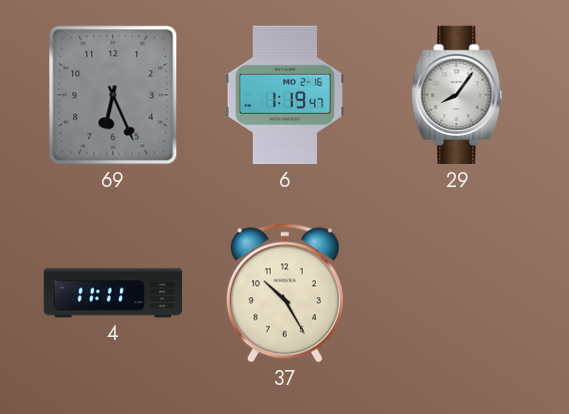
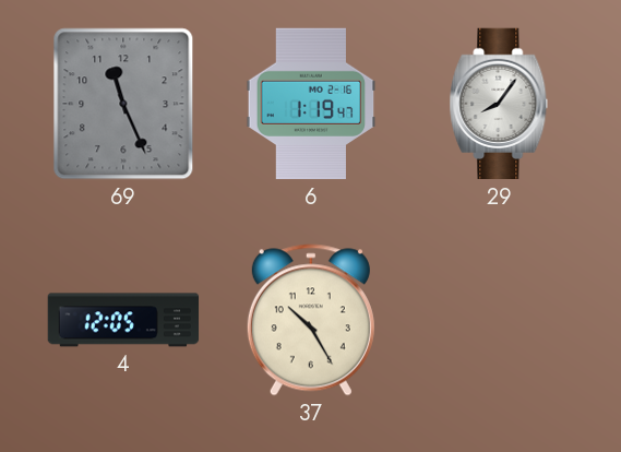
69: 6:26 -> 11:26 (123, 104)
4: 11:11 -> 12:05 (123, 320)
